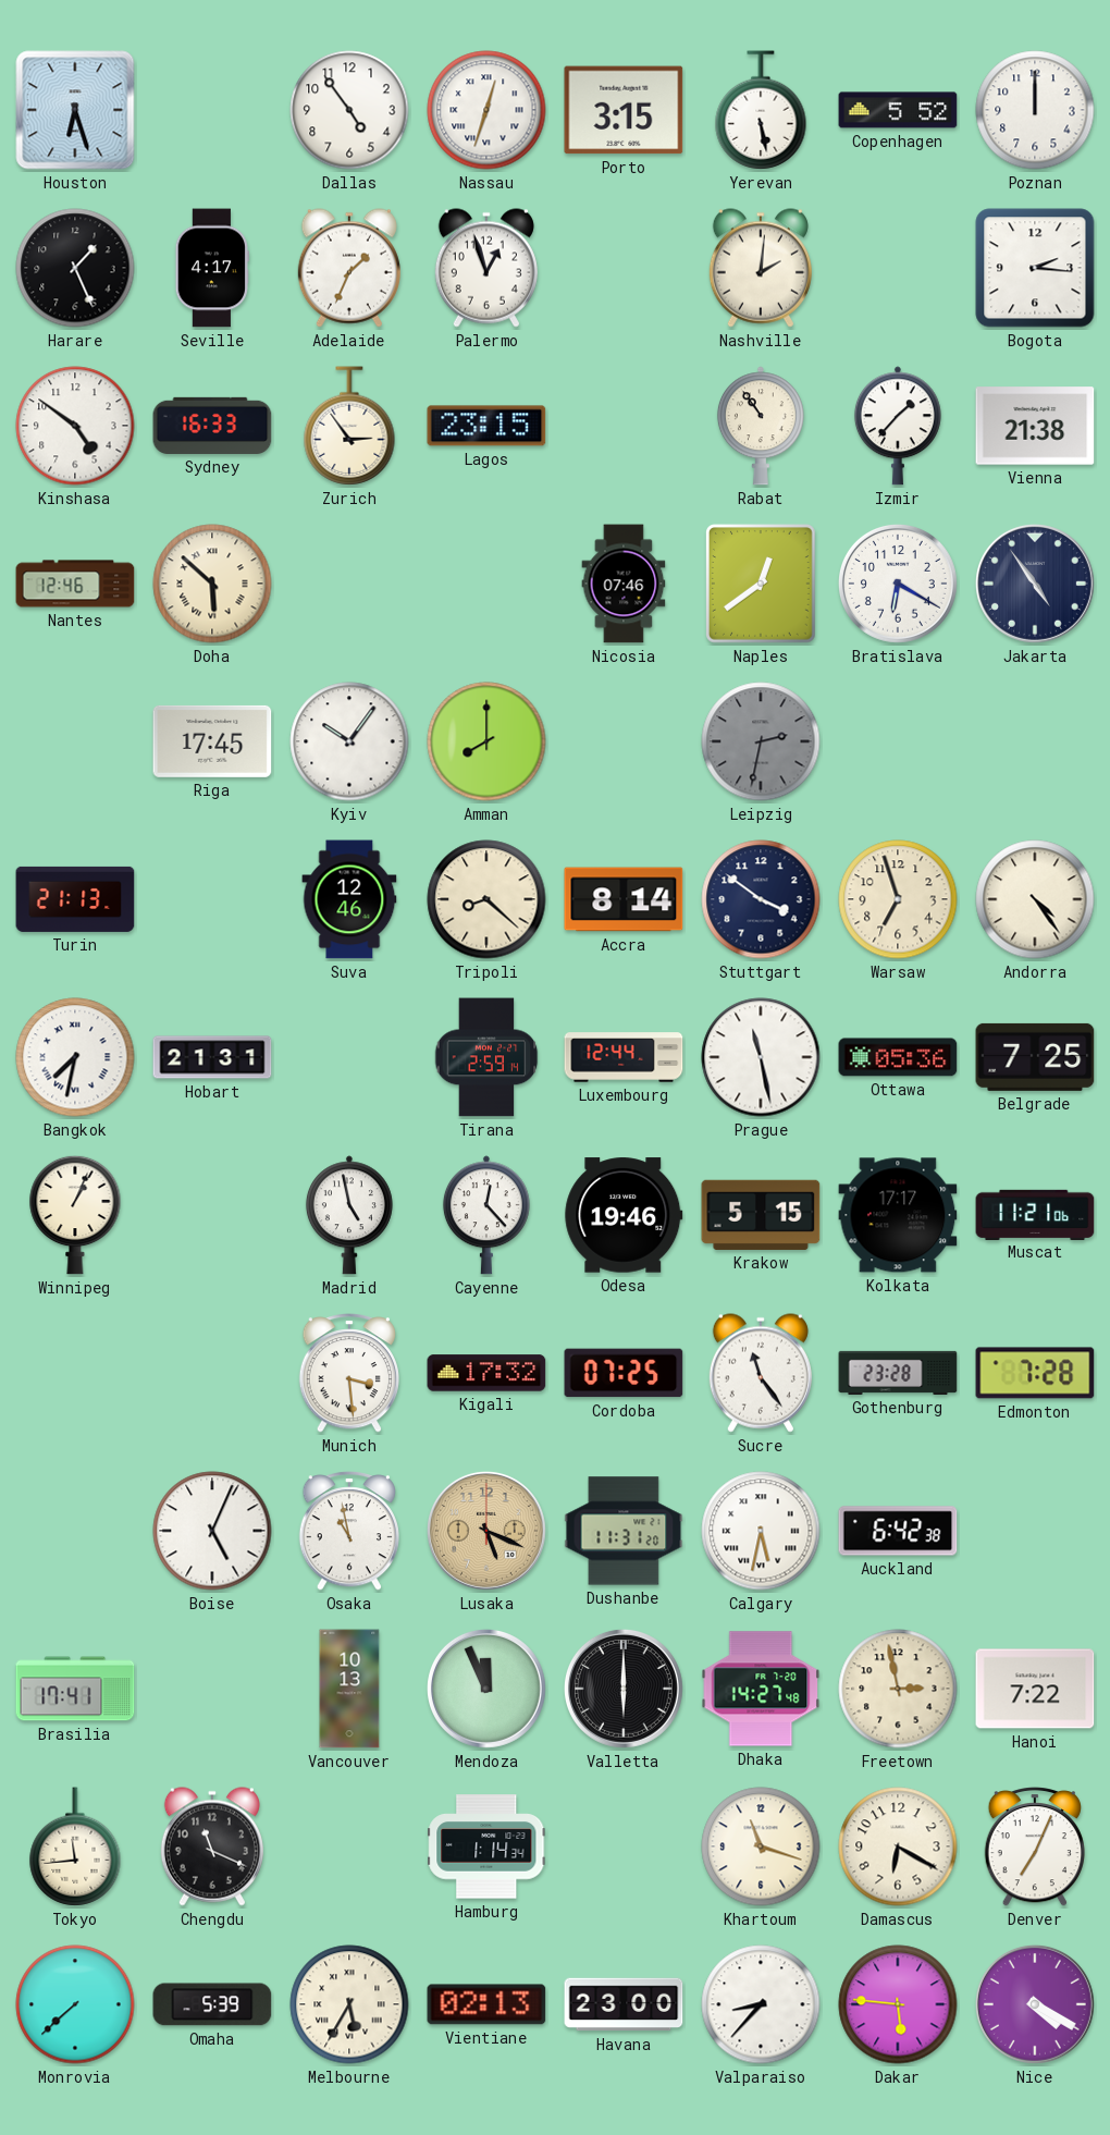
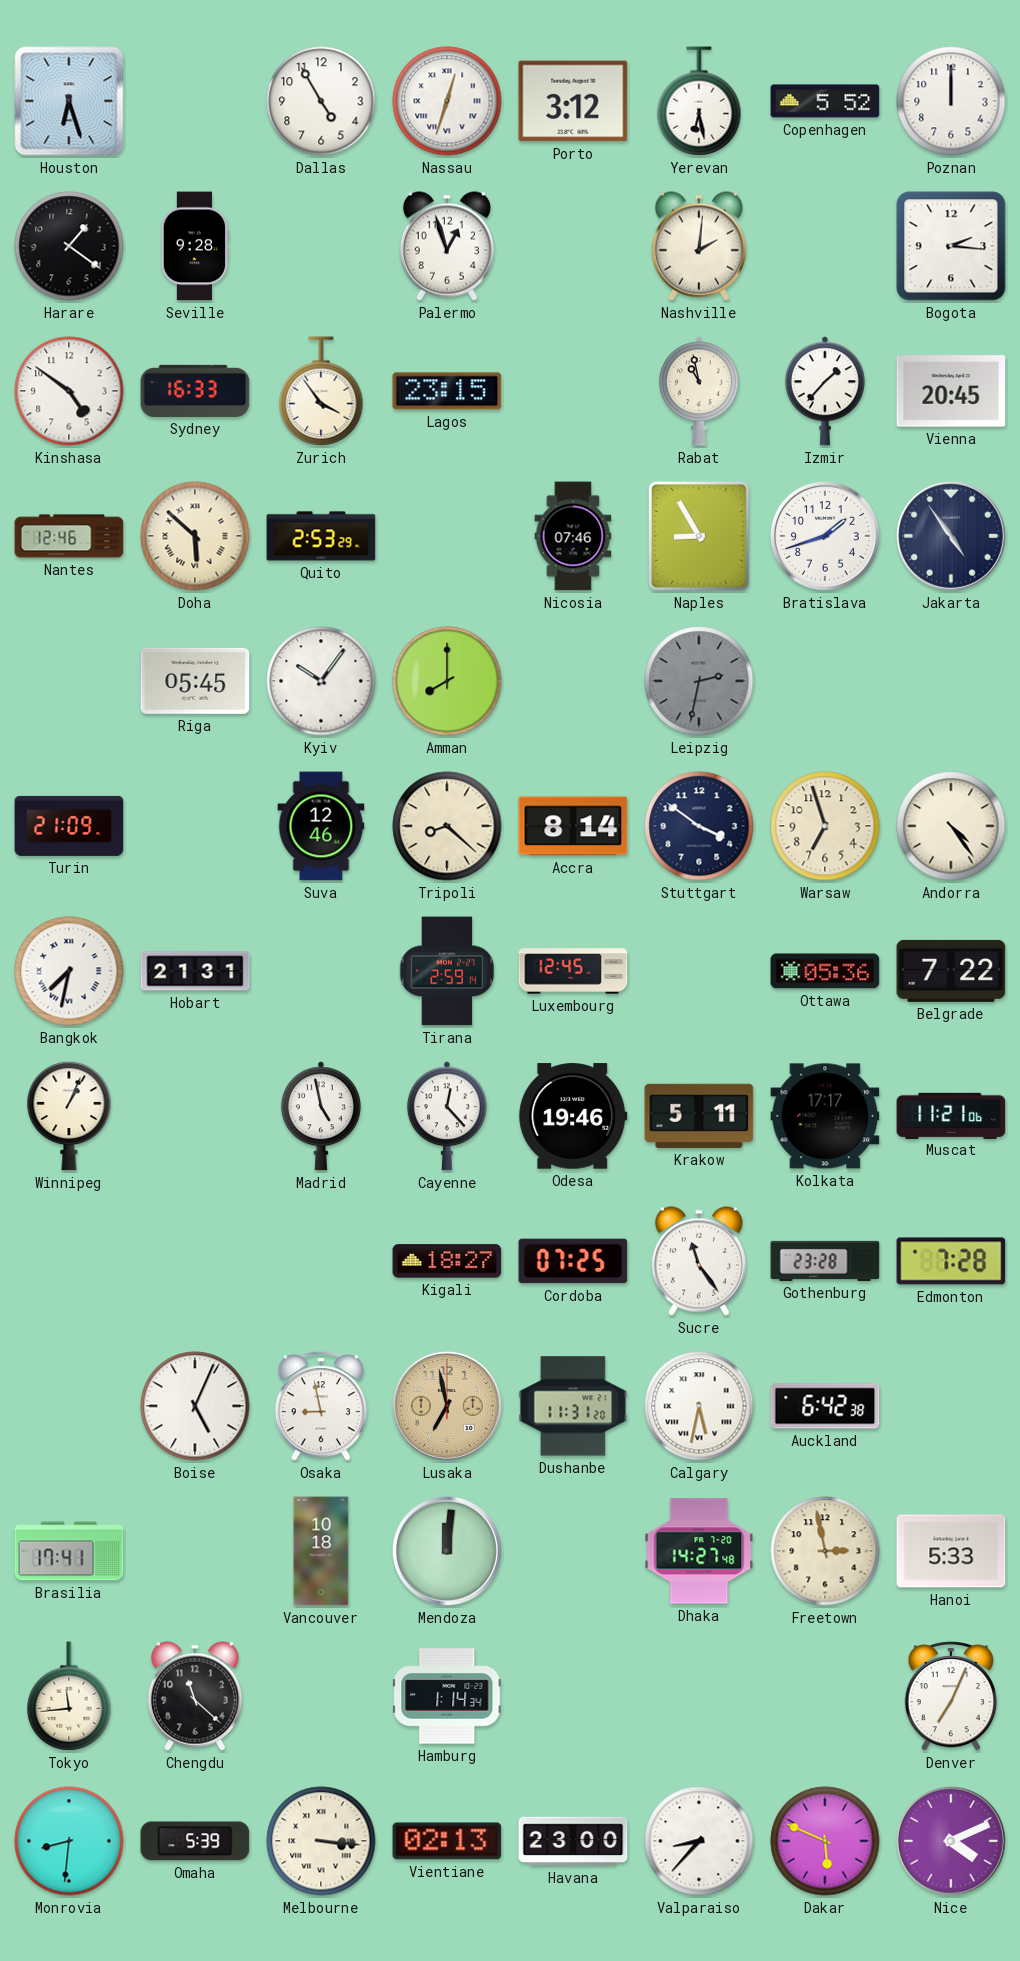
Dallas: 4:54 -> 4:55 (321, 101)
Porto: 3:15 -> 3:12 (573, 101)
Yerevan: 5:28 -> 6:28 (699, 101)
Harare: 1:26 -> 1:21 (69, 246)
Seville: 4:17 -> 9:28 (195, 246)
Adelaide: 1:34 -> none (349, 268)
Zurich: 2:54 -> 3:54 (321, 391)
Rabat: 10:54 -> 10:58 (699, 391)
Vienna: 21:38 -> 20:45 (951, 391)
Quito: none -> 2:53 (321, 536)
Naples: 12:39 -> 8:55 (700, 537)
Bratislava: 6:20 -> 1:42 (825, 536)
Riga: 17:45 -> 05:45 (195, 681)
Turin: 21:13 -> 21:09 (69, 826)
Luxembourg: 12:44 -> 12:45 (573, 971)
Prague: 11:28 -> none (761, 1057)
Belgrade: 7:25 -> 7:22 (951, 971)
Krakow: 5:15 -> 5:11 (699, 1116)
Munich: 3:29 -> none (349, 1373)
Kigali: 17:32 -> 18:27 (447, 1261)
Osaka: 10:58 -> 8:58 (321, 1406)
Lusaka: 5:19 -> 6:58 (447, 1406)
Vancouver: 10:13 -> 10:18 (321, 1551)
Mendoza: 11:56 -> 12:01 (447, 1551)
Valletta: 6:00 -> none (624, 1689)
Hanoi: 7:22 -> 5:33 (951, 1551)
Chengdu: 11:19 -> 11:22 (195, 1696)
Khartoum: 11:18 -> none (761, 1846)
Damascus: 6:20 -> none (898, 1846)
Monrovia: 7:38 -> 8:31 (69, 1841)
Melbourne: 5:35 -> 3:16 (321, 1841)
Dakar: 5:46 -> 5:49 (825, 1841)
Nice: 4:20 -> 4:11 (951, 1841)
